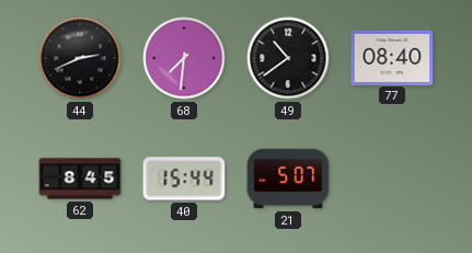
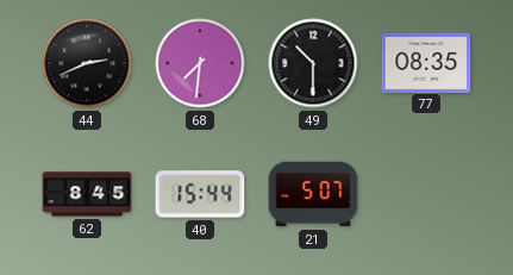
49: 10:39 -> 10:30 (313, 63)
77: 08:40 -> 08:35 (426, 62)
